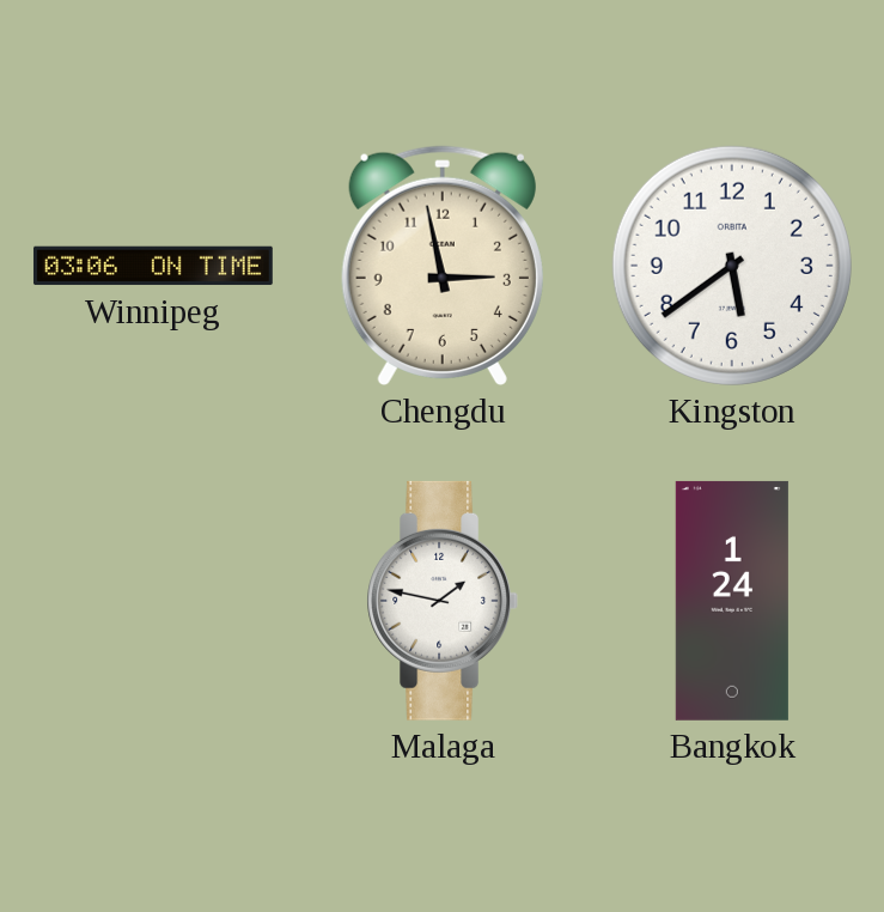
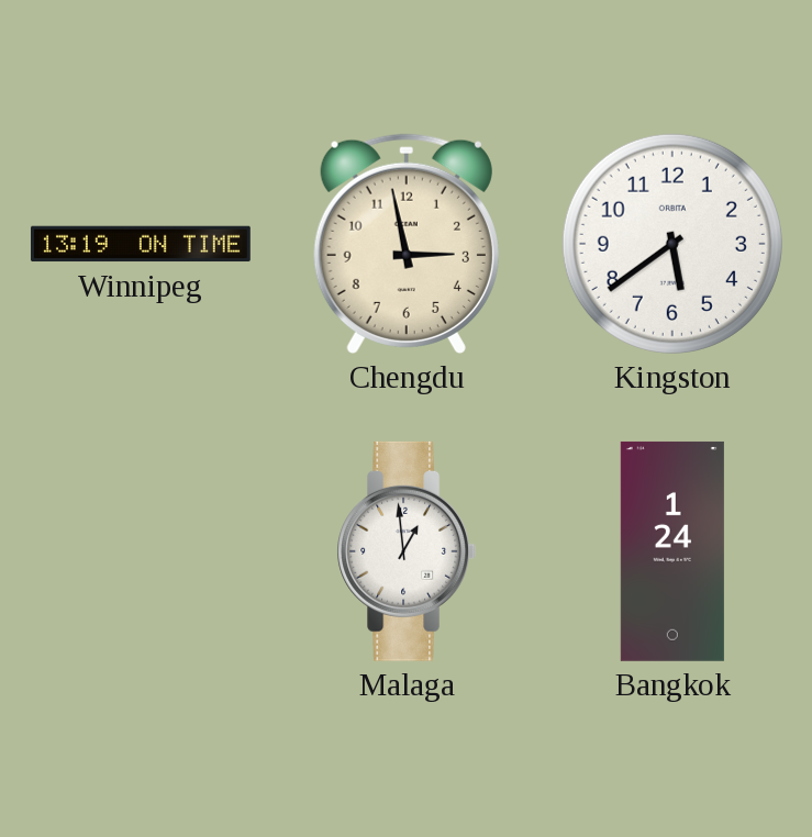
Winnipeg: 03:06 -> 13:19 (141, 244)
Malaga: 1:47 -> 12:59 (405, 551)
